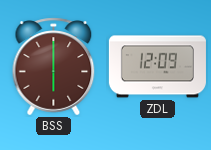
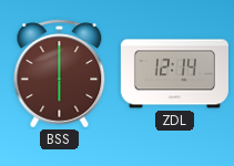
ZDL: 12:09 -> 12:14 (174, 74)
